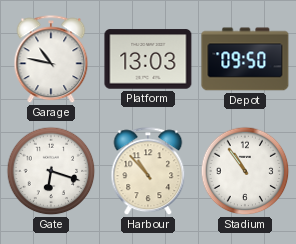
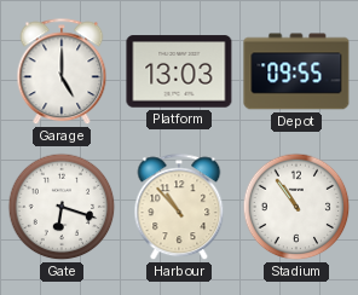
Garage: 10:47 -> 5:00 (62, 73)
Depot: 09:50 -> 09:55 (296, 71)
